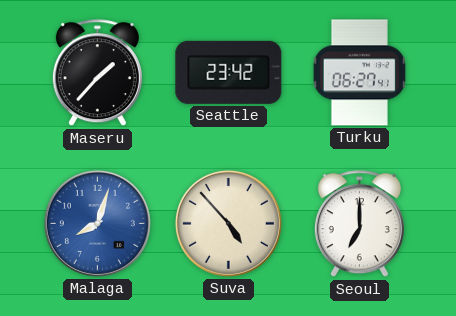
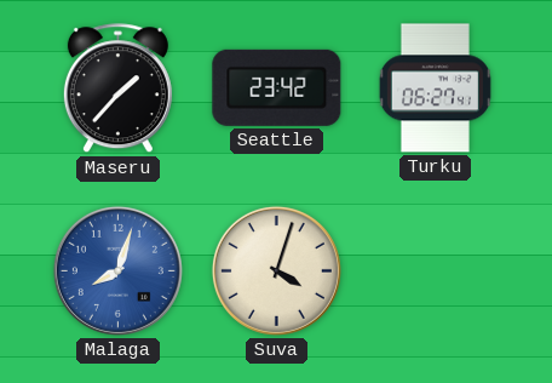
Suva: 4:53 -> 4:03 (276, 270)
Seoul: 7:00 -> none (359, 224)
